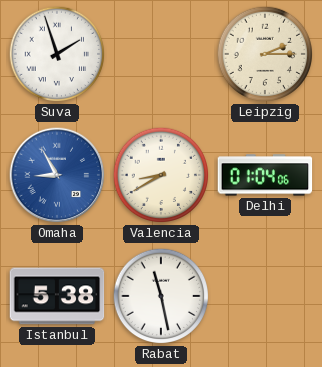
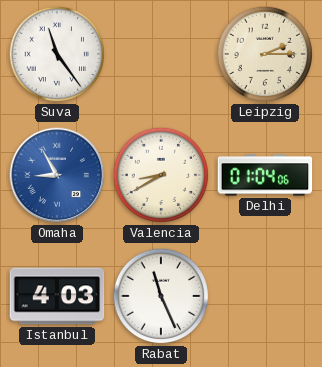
Suva: 1:57 -> 11:24 (57, 54)
Istanbul: 5:38 -> 4:03 (57, 296)
Rabat: 11:28 -> 11:26 (161, 296)
